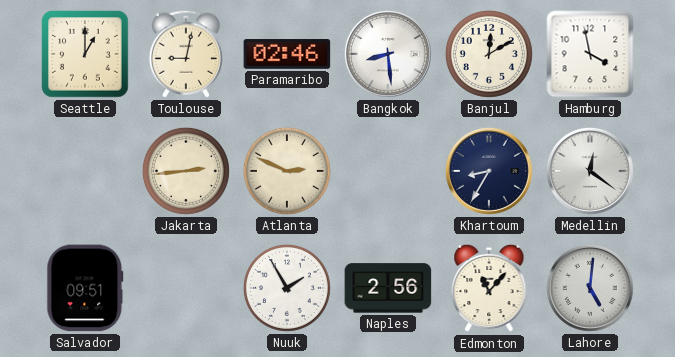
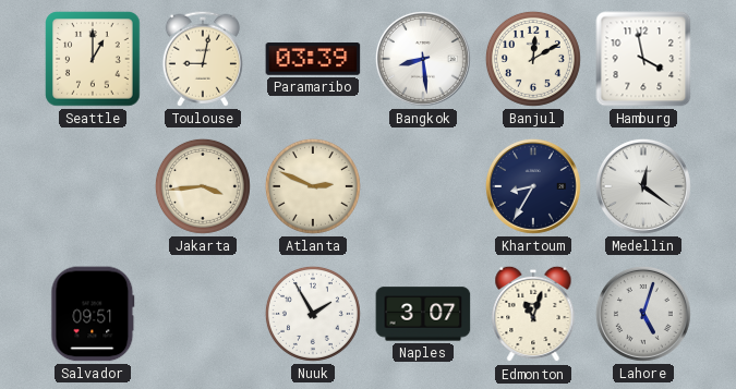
Paramaribo: 02:46 -> 03:39 (313, 59)
Jakarta: 2:44 -> 3:44 (203, 186)
Naples: 2:56 -> 3:07 (423, 314)
Edmonton: 11:07 -> 11:03 (533, 314)
Lahore: 5:01 -> 5:03 (643, 314)
